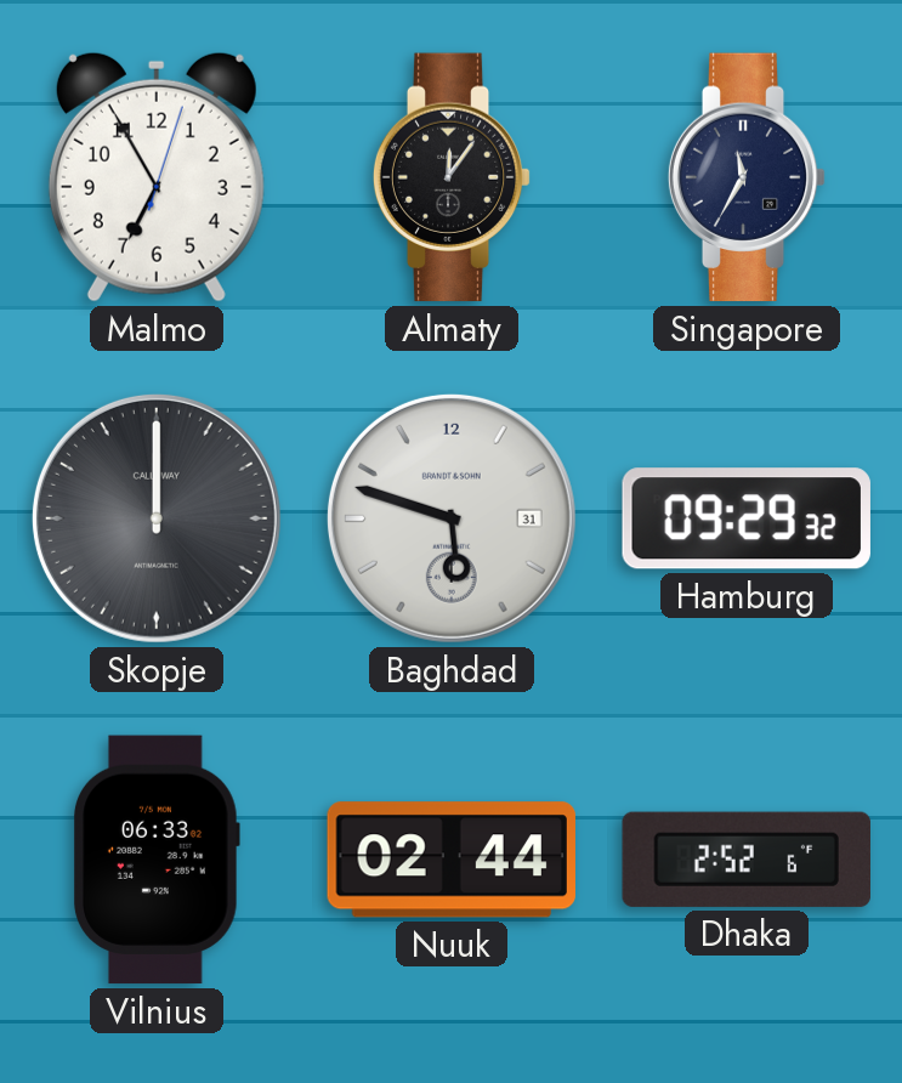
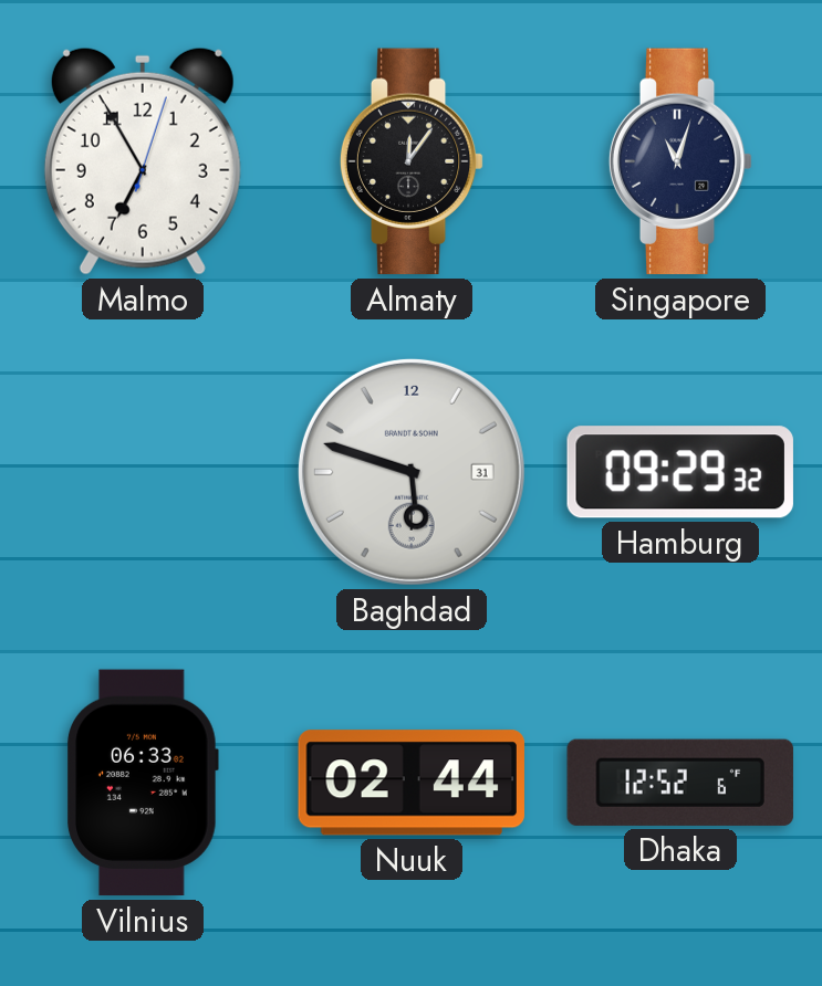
Singapore: 11:35 -> 11:03 (680, 161)
Skopje: 12:00 -> none (157, 518)
Dhaka: 2:52 -> 12:52 (680, 783)
